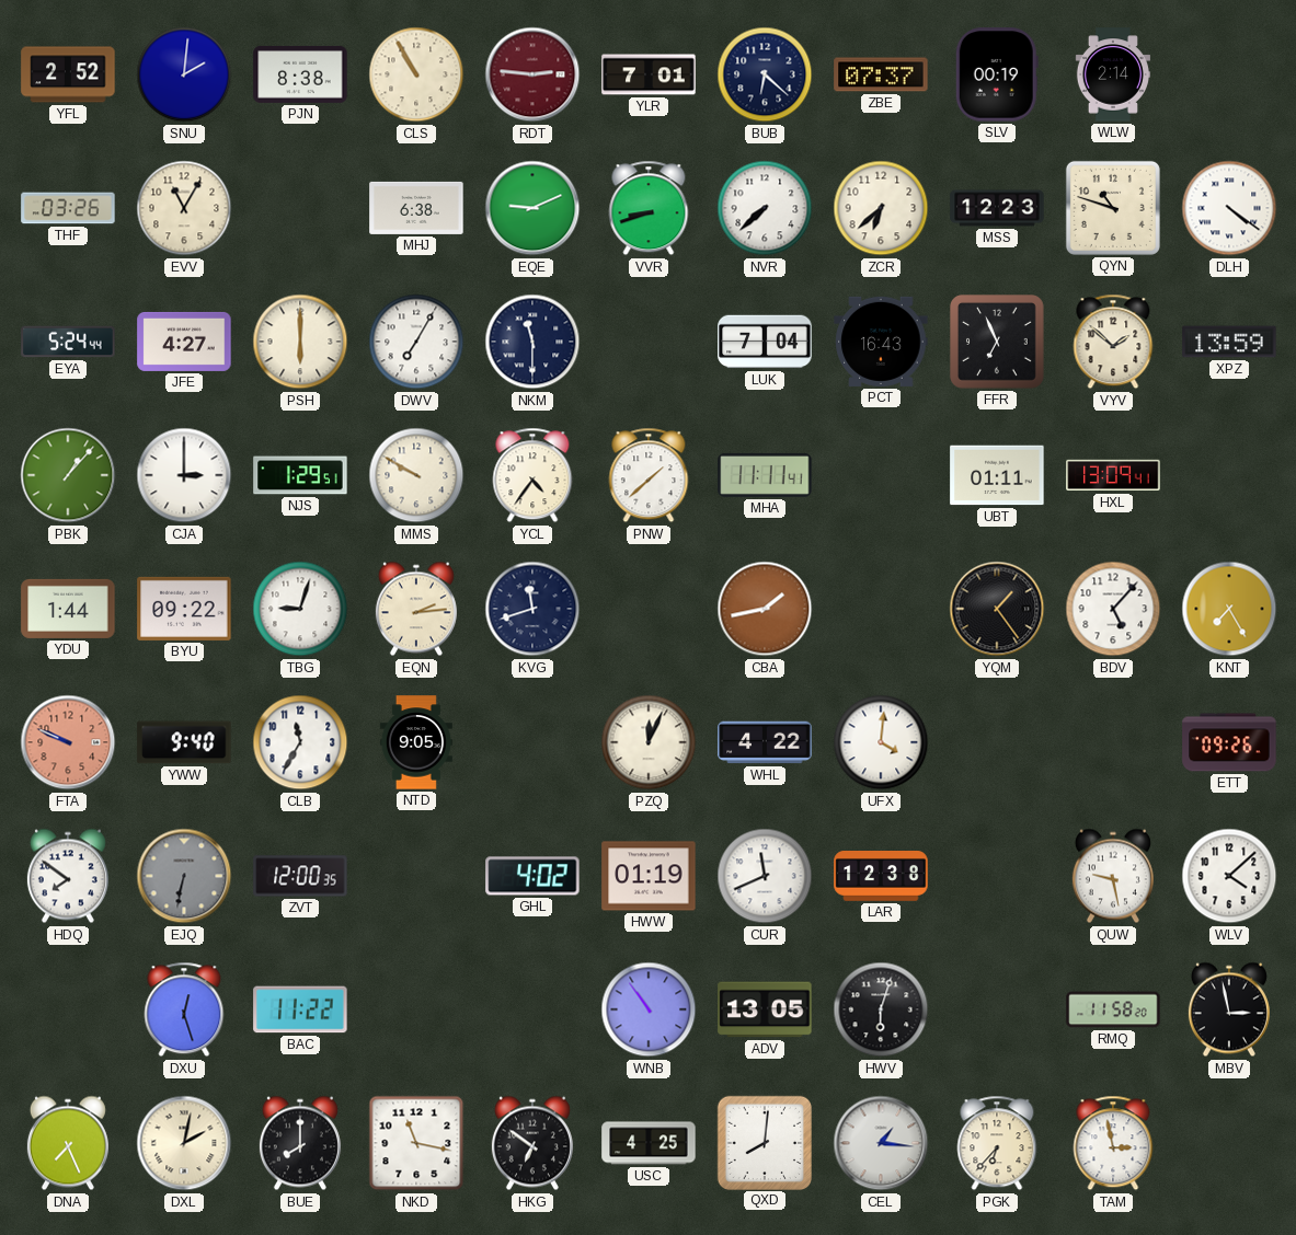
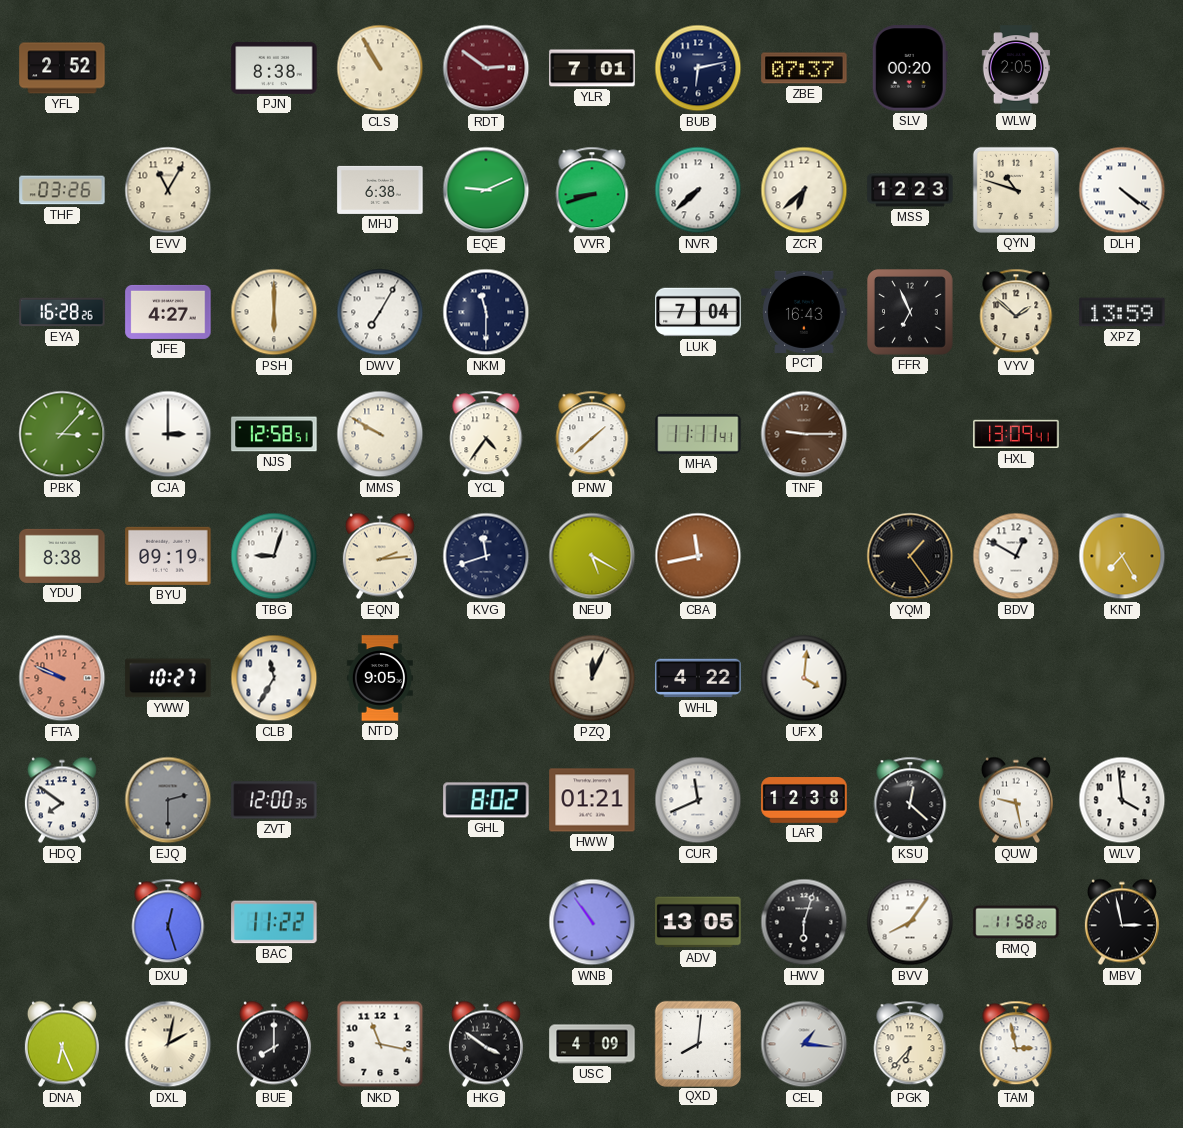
SNU: 2:01 -> none (184, 74)
RDT: 2:46 -> 2:51 (486, 68)
BUB: 6:22 -> 6:13 (698, 68)
SLV: 00:19 -> 00:20 (910, 68)
WLW: 2:14 -> 2:05 (1016, 68)
EYA: 5:24 -> 16:28 (62, 312)
PBK: 1:07 -> 3:07 (62, 434)
NJS: 1:29 -> 12:58 (274, 434)
TNF: none -> 9:15 (804, 434)
UBT: 01:11 -> none (997, 475)
YDU: 1:44 -> 8:38 (62, 556)
BYU: 09:22 -> 09:19 (168, 556)
NEU: none -> 5:20 (592, 556)
CBA: 1:43 -> 11:43 (698, 556)
BDV: 5:07 -> 12:50 (1016, 556)
YWW: 9:40 -> 10:27 (168, 678)
ETT: 09:26 -> none (1229, 742)
EJQ: 6:32 -> 2:30 (168, 800)
GHL: 4:02 -> 8:02 (486, 800)
HWW: 01:19 -> 01:21 (592, 800)
KSU: none -> 12:22 (910, 800)
WLV: 4:08 -> 3:59 (1122, 800)
BVV: none -> 8:06 (910, 922)
DNA: 7:26 -> 6:26 (62, 1044)
HKG: 6:51 -> 3:51 (486, 1044)
USC: 4:25 -> 4:09 (592, 1044)
